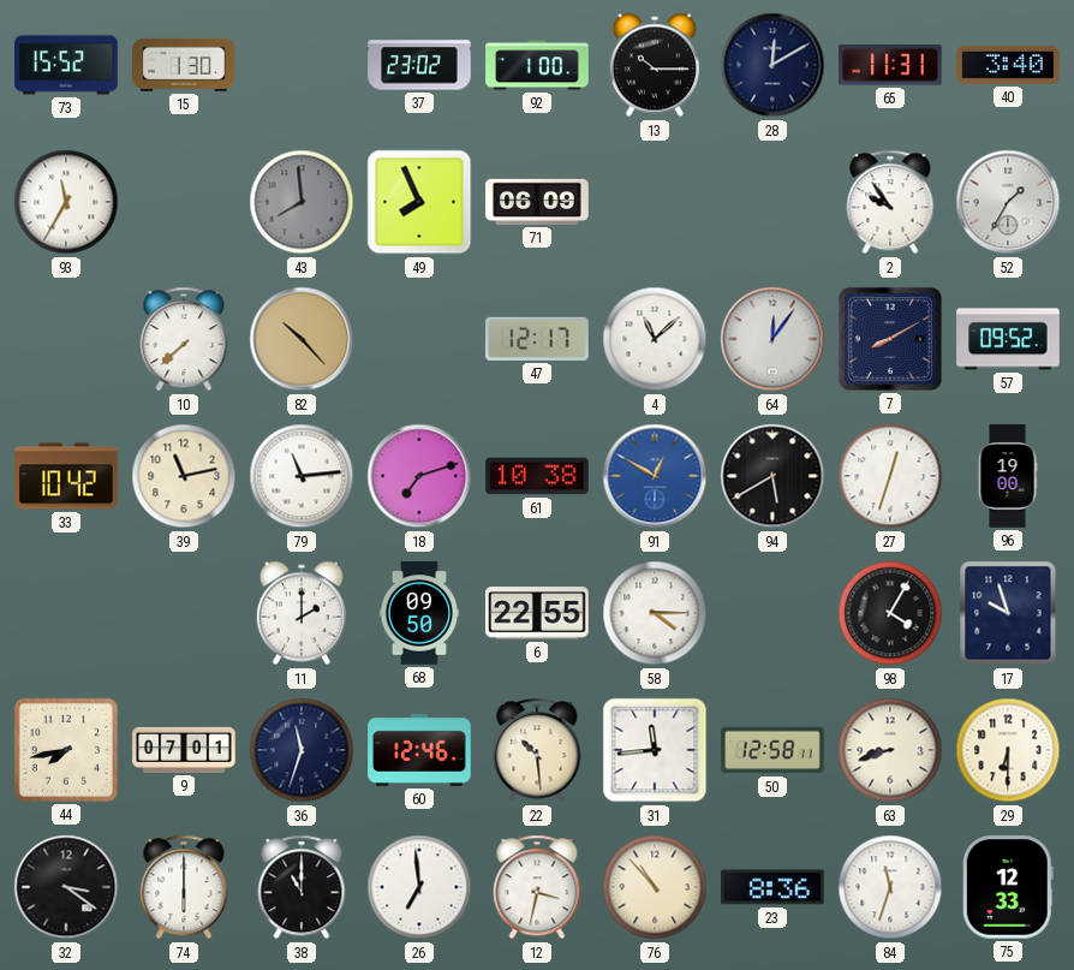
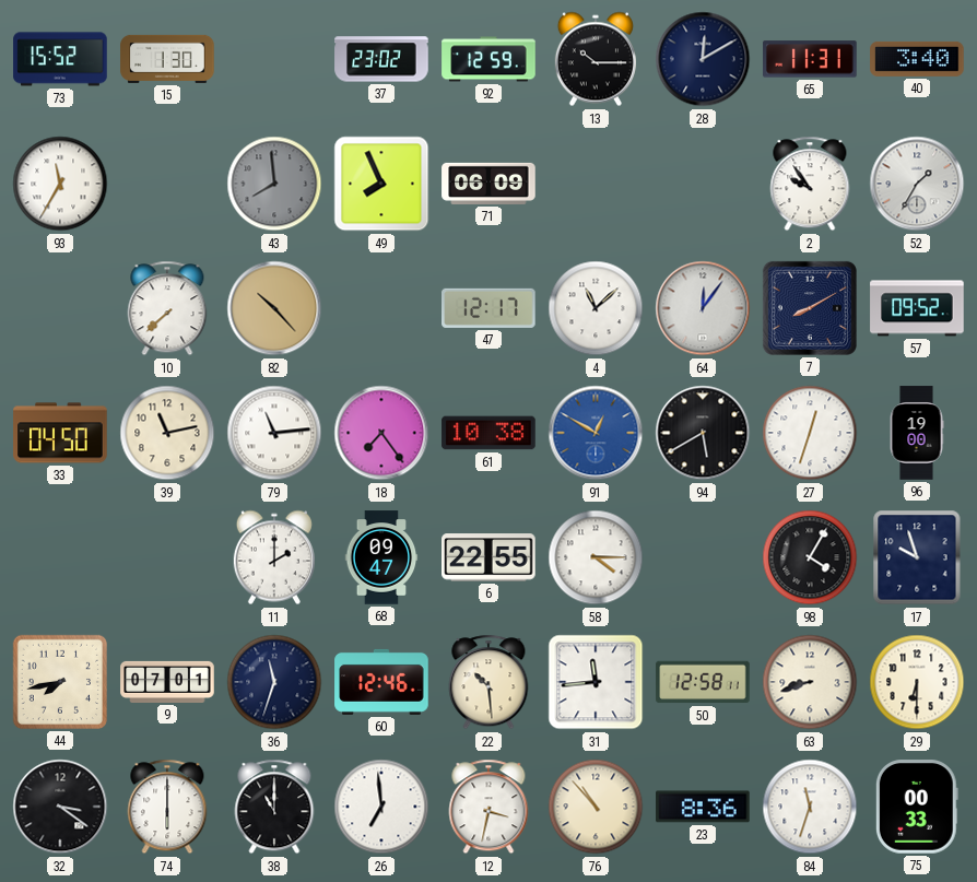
92: 1:00 -> 12:59 (489, 59)
33: 10:42 -> 04:50 (60, 433)
18: 7:12 -> 7:24 (381, 433)
68: 09:50 -> 09:47 (381, 557)
75: 12:33 -> 00:33 (917, 807)
